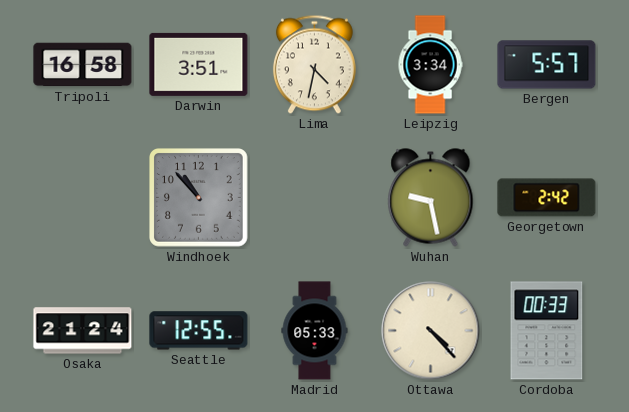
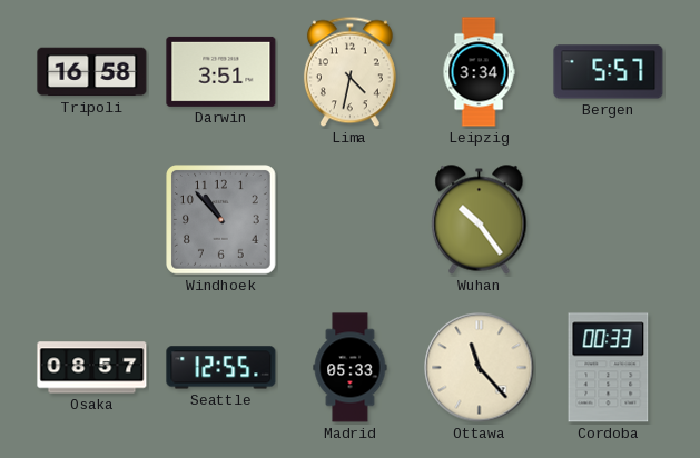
Wuhan: 9:28 -> 10:24 (480, 220)
Georgetown: 2:42 -> none (547, 198)
Osaka: 21:24 -> 08:57 (92, 368)
Ottawa: 4:23 -> 11:23 (480, 368)
